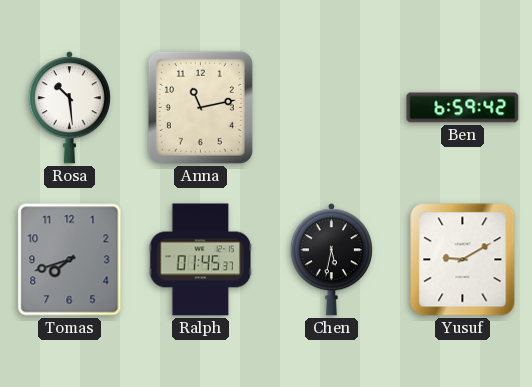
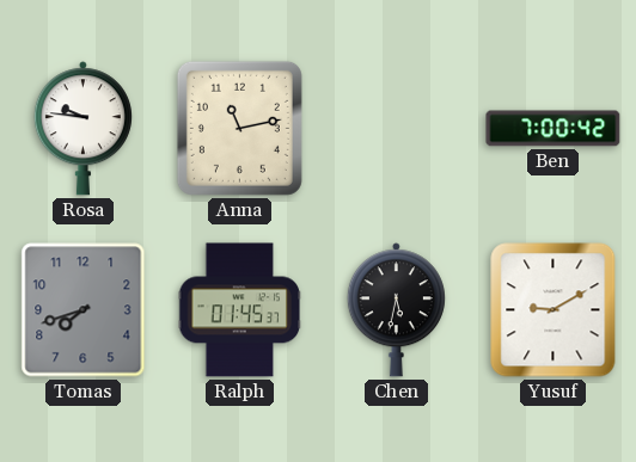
Rosa: 10:29 -> 9:46 (82, 129)
Ben: 6:59 -> 7:00 (554, 129)
